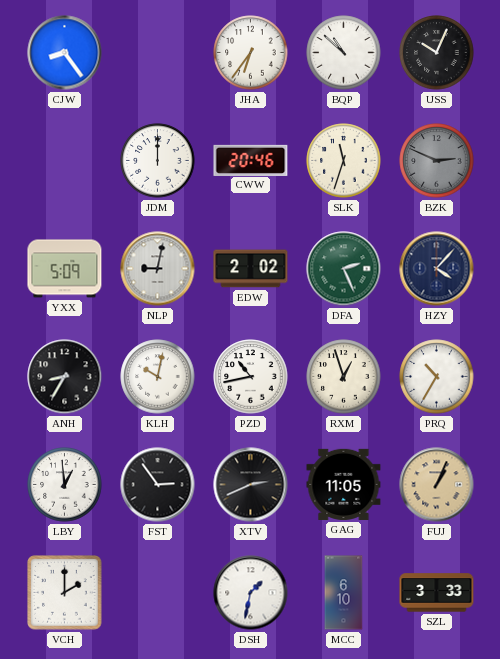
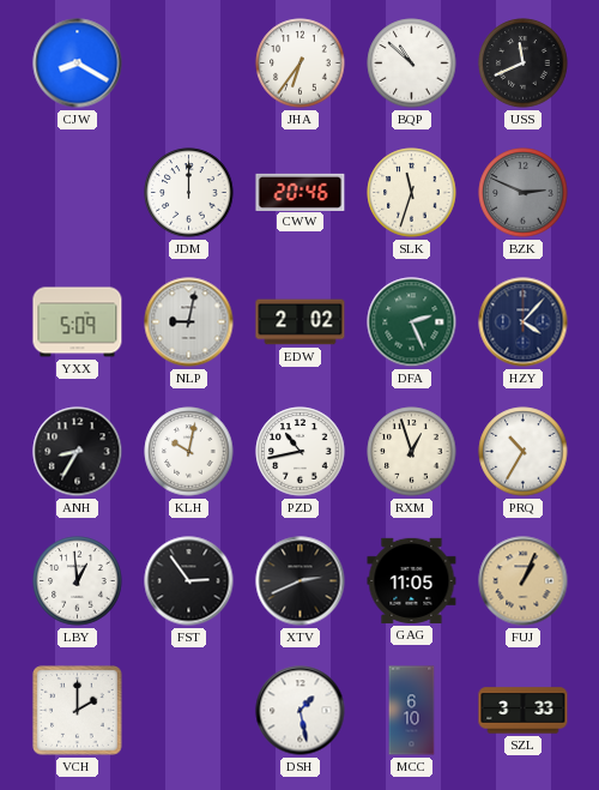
CJW: 8:24 -> 8:20 (78, 64)
USS: 10:04 -> 11:41 (524, 64)
DSH: 1:32 -> 1:28 (301, 711)
